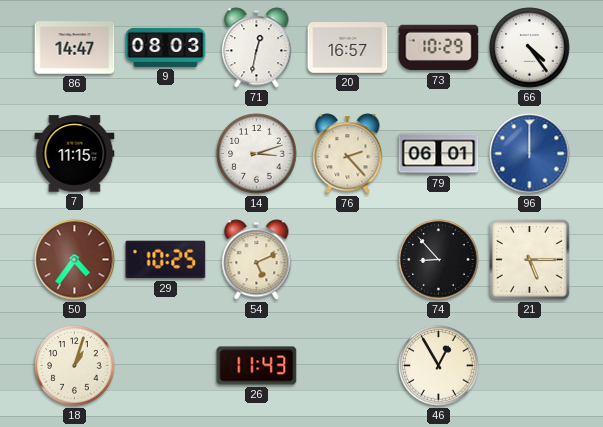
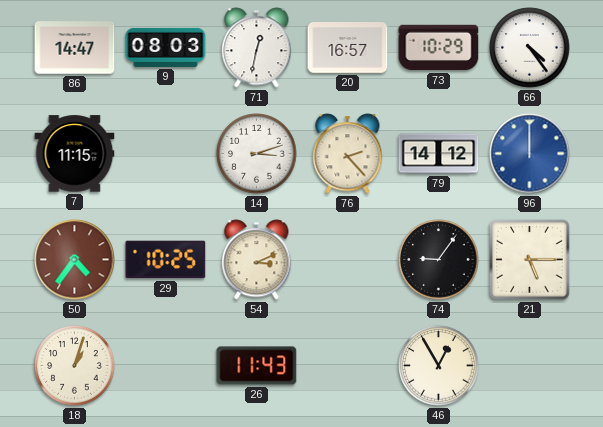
79: 06:01 -> 14:12 (439, 154)
54: 5:11 -> 3:11 (257, 260)
74: 8:53 -> 9:06 (439, 260)
